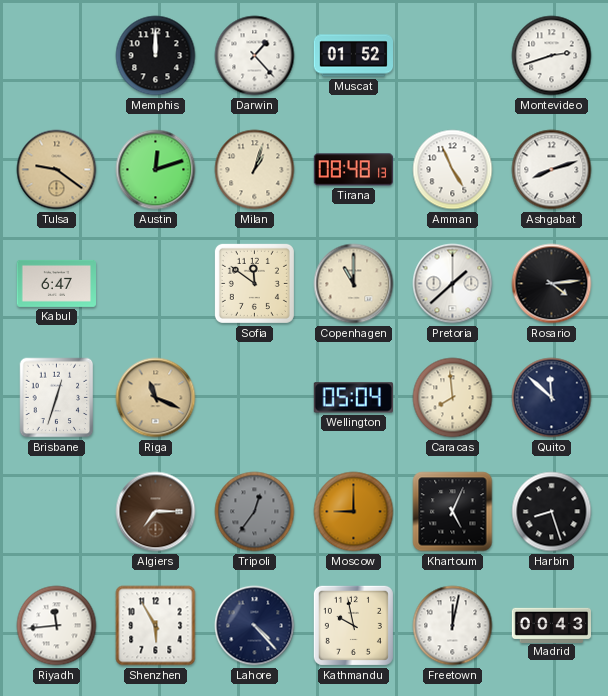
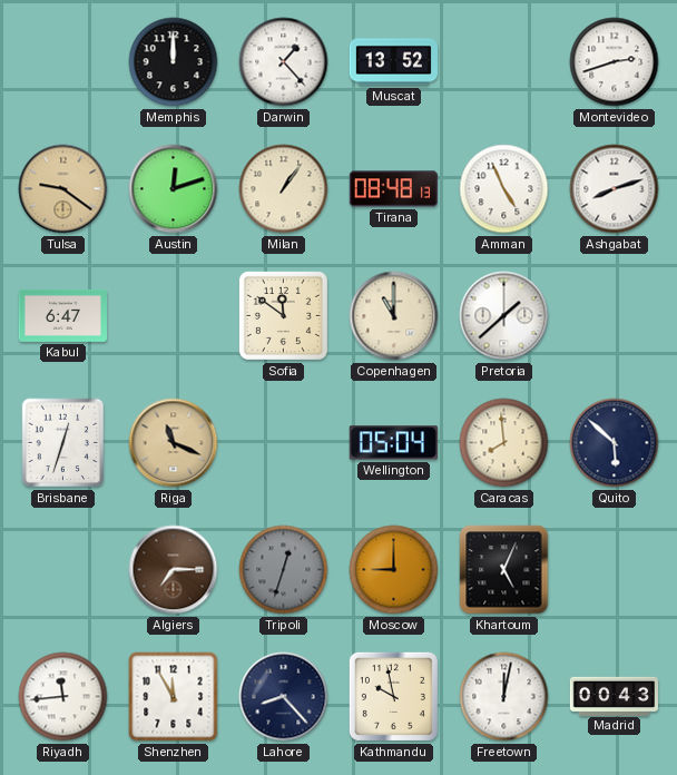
Muscat: 01:52 -> 13:52 (393, 62)
Milan: 1:03 -> 1:06 (284, 189)
Rosario: 4:14 -> none (552, 284)
Quito: 11:52 -> 5:52 (615, 443)
Tripoli: 12:36 -> 12:33 (284, 570)
Harbin: 8:27 -> none (552, 512)
Shenzhen: 5:55 -> 11:55 (174, 697)
Lahore: 4:23 -> 8:23 (284, 697)
